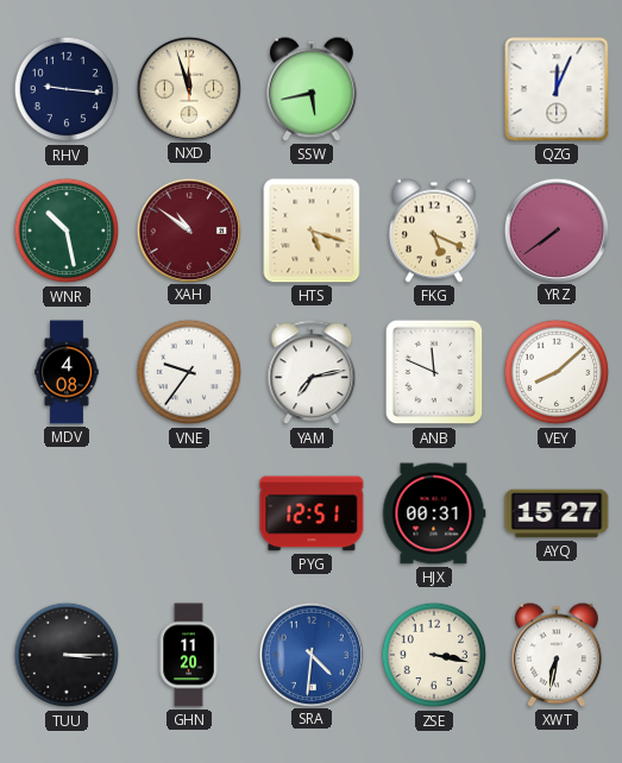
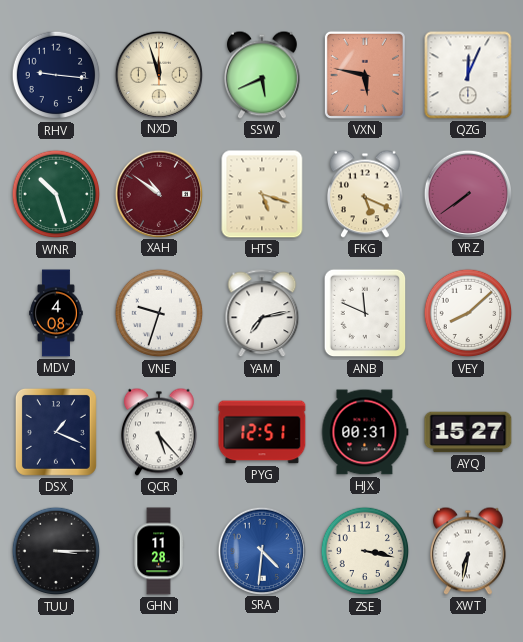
SSW: 5:43 -> 5:41 (263, 75)
VXN: none -> 5:47 (365, 75)
WNR: 10:28 -> 10:27 (56, 194)
VNE: 9:36 -> 9:33 (159, 313)
DSX: none -> 1:19 (56, 432)
QCR: none -> 5:23 (160, 432)
GHN: 11:20 -> 11:28 (159, 551)
